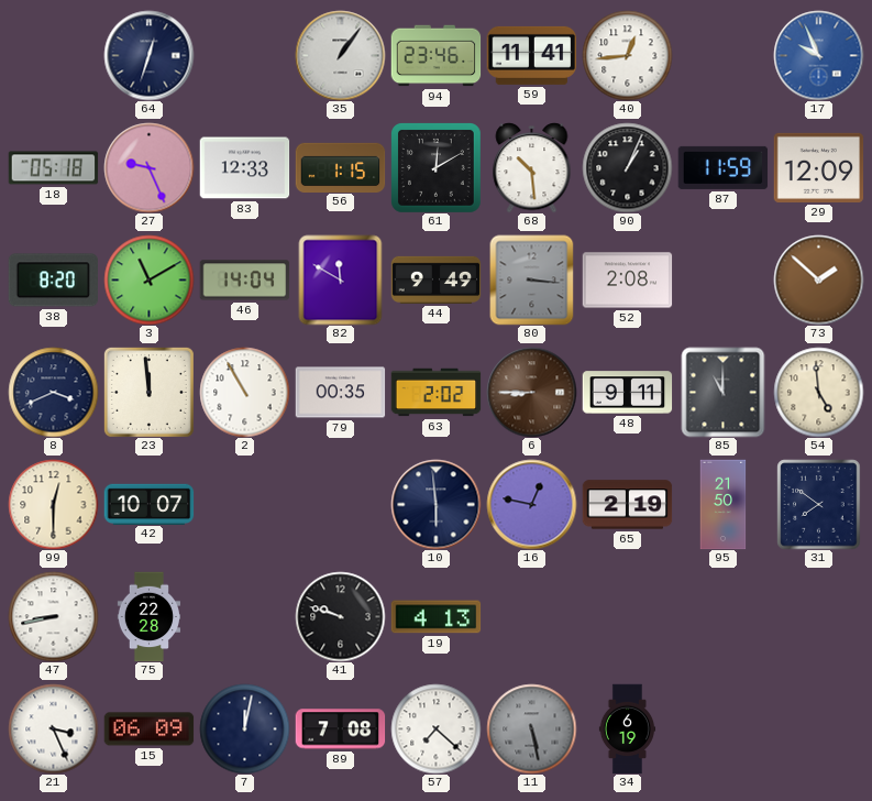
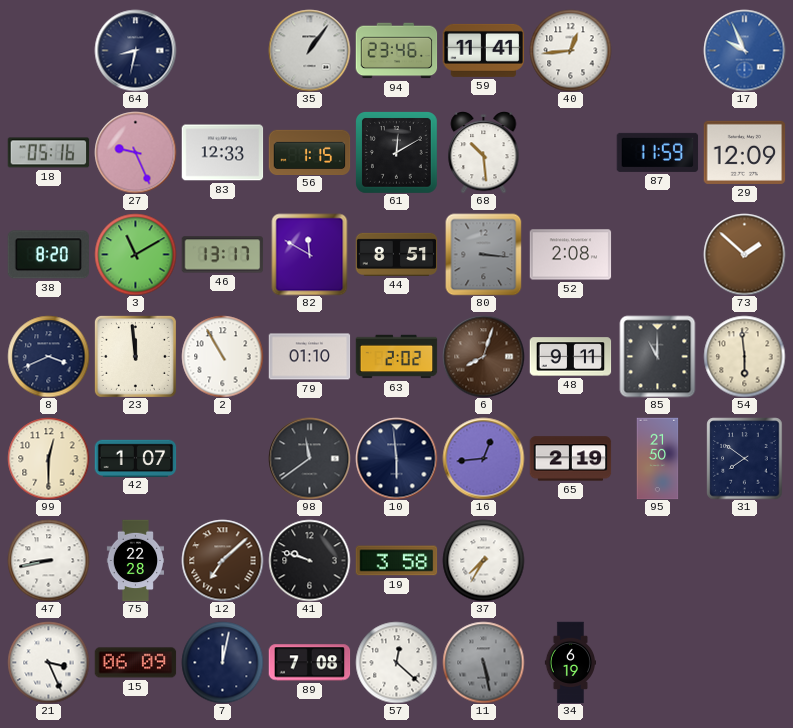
64: 12:33 -> 8:32 (135, 50)
18: 05:18 -> 05:16 (48, 153)
90: 1:04 -> none (627, 167)
46: 14:04 -> 13:17 (222, 255)
44: 9:49 -> 8:51 (396, 254)
79: 00:35 -> 01:10 (309, 357)
6: 8:45 -> 8:03 (483, 356)
54: 4:59 -> 5:59 (744, 356)
42: 10:07 -> 1:07 (135, 458)
98: none -> 11:39 (309, 458)
16: 12:47 -> 12:44 (483, 458)
12: none -> 7:08 (222, 560)
19: 4:13 -> 3:58 (396, 561)
37: none -> 7:35 (483, 560)
57: 7:22 -> 12:22 (396, 662)
